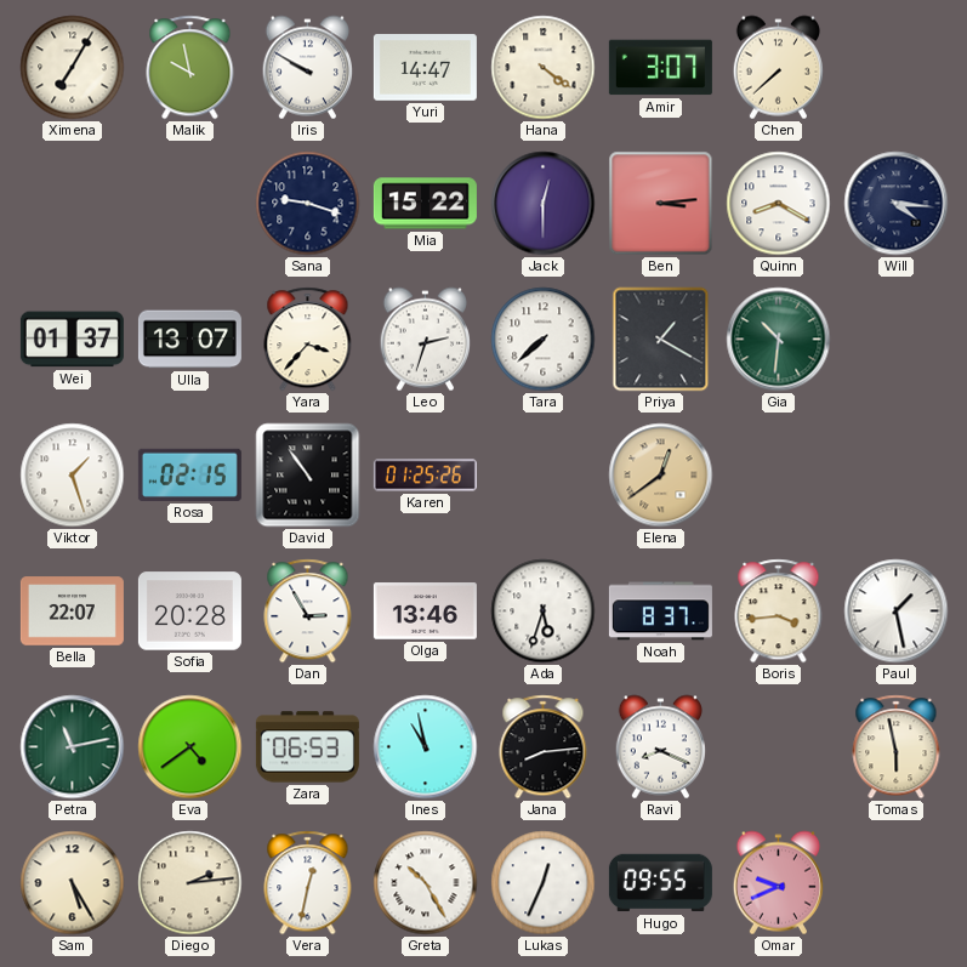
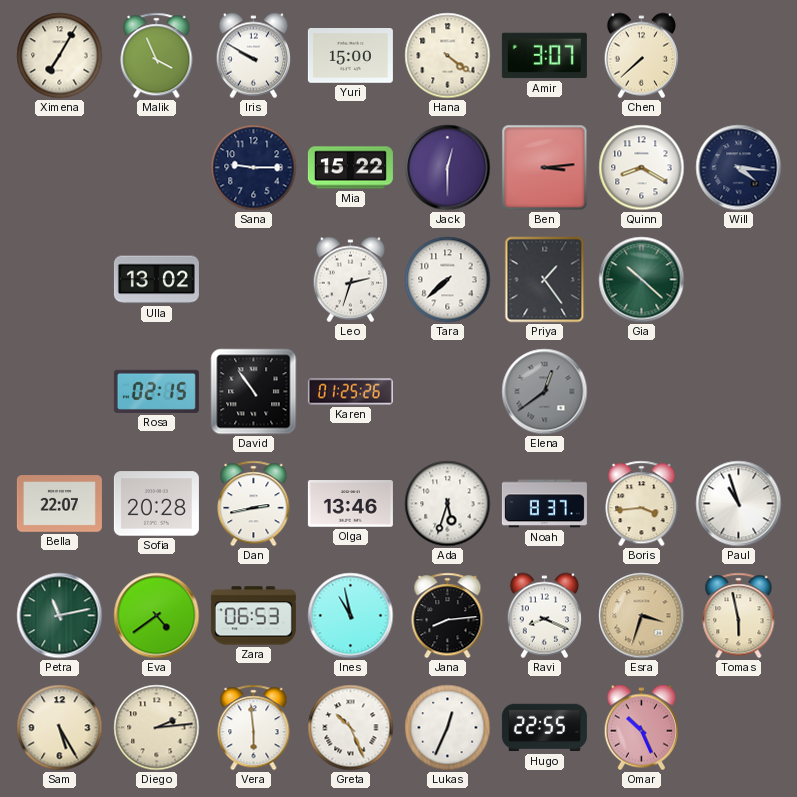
Malik: 9:58 -> 3:56 (157, 56)
Yuri: 14:47 -> 15:00 (350, 56)
Sana: 9:18 -> 9:15 (254, 168)
Wei: 01:37 -> none (72, 340)
Ulla: 13:07 -> 13:02 (156, 280)
Yara: 3:37 -> none (308, 340)
Priya: 1:20 -> 1:24 (545, 280)
Gia: 10:31 -> 10:22 (642, 280)
Viktor: 1:27 -> none (73, 476)
Elena dial: champagne -> grey (545, 392)
Dan: 2:55 -> 2:43 (254, 504)
Paul: 1:28 -> 10:57 (739, 504)
Esra: none -> 3:33 (642, 616)
Vera: 12:32 -> 5:59 (254, 728)
Greta: 10:25 -> 10:26 (351, 728)
Hugo: 09:55 -> 22:55 (544, 728)
Omar: 9:41 -> 10:26 (641, 728)
